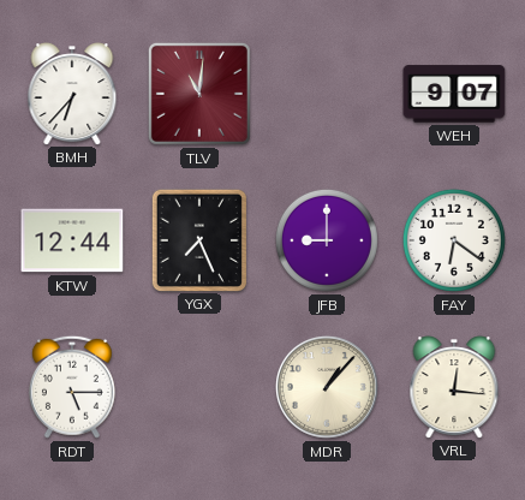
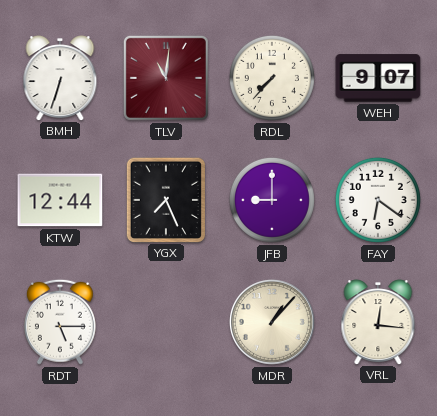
BMH: 6:37 -> 6:33 (60, 78)
RDL: none -> 7:37 (272, 78)
